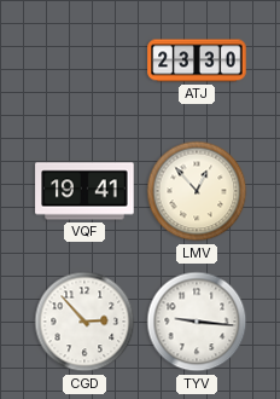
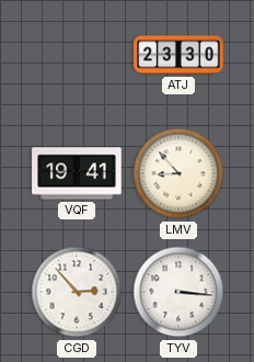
LMV: 12:53 -> 8:53 (178, 173)
TYV: 9:16 -> 3:16 (178, 292)
